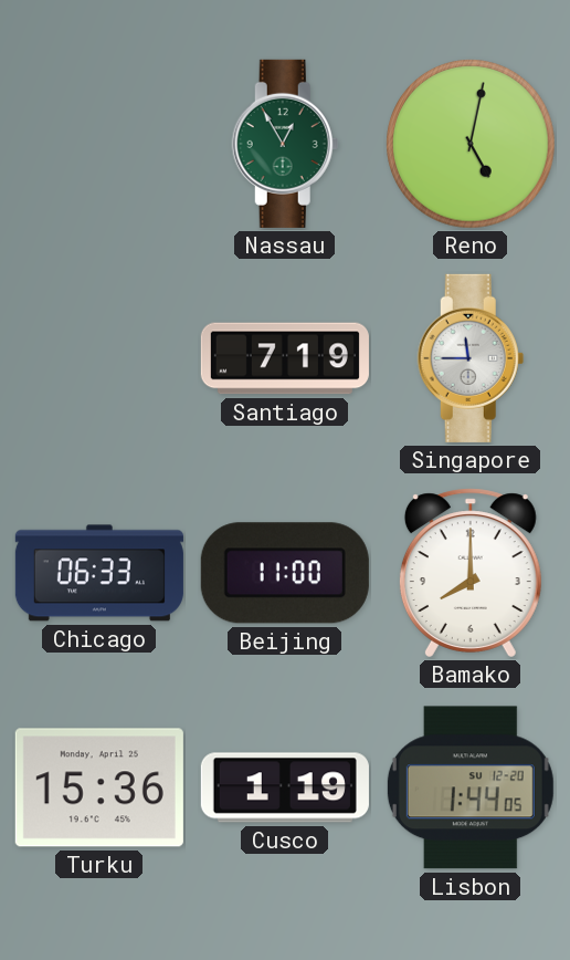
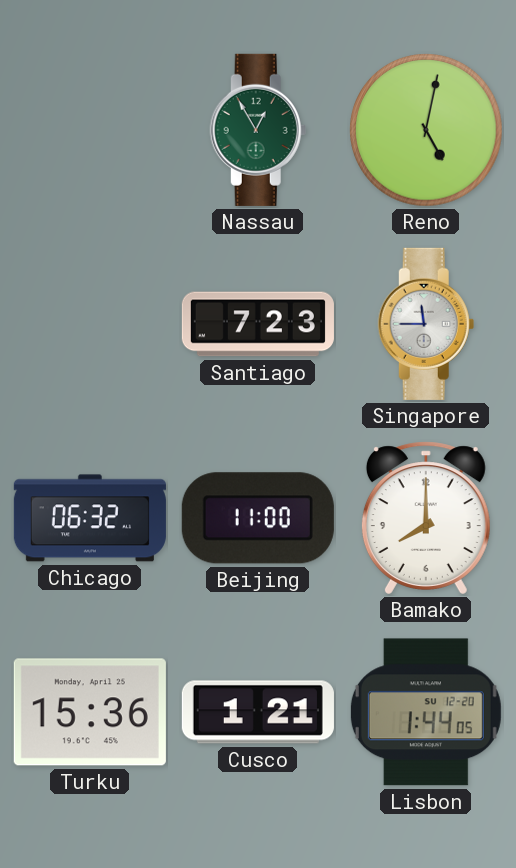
Santiago: 7:19 -> 7:23 (258, 324)
Chicago: 06:33 -> 06:32 (90, 518)
Cusco: 1:19 -> 1:21 (258, 712)
